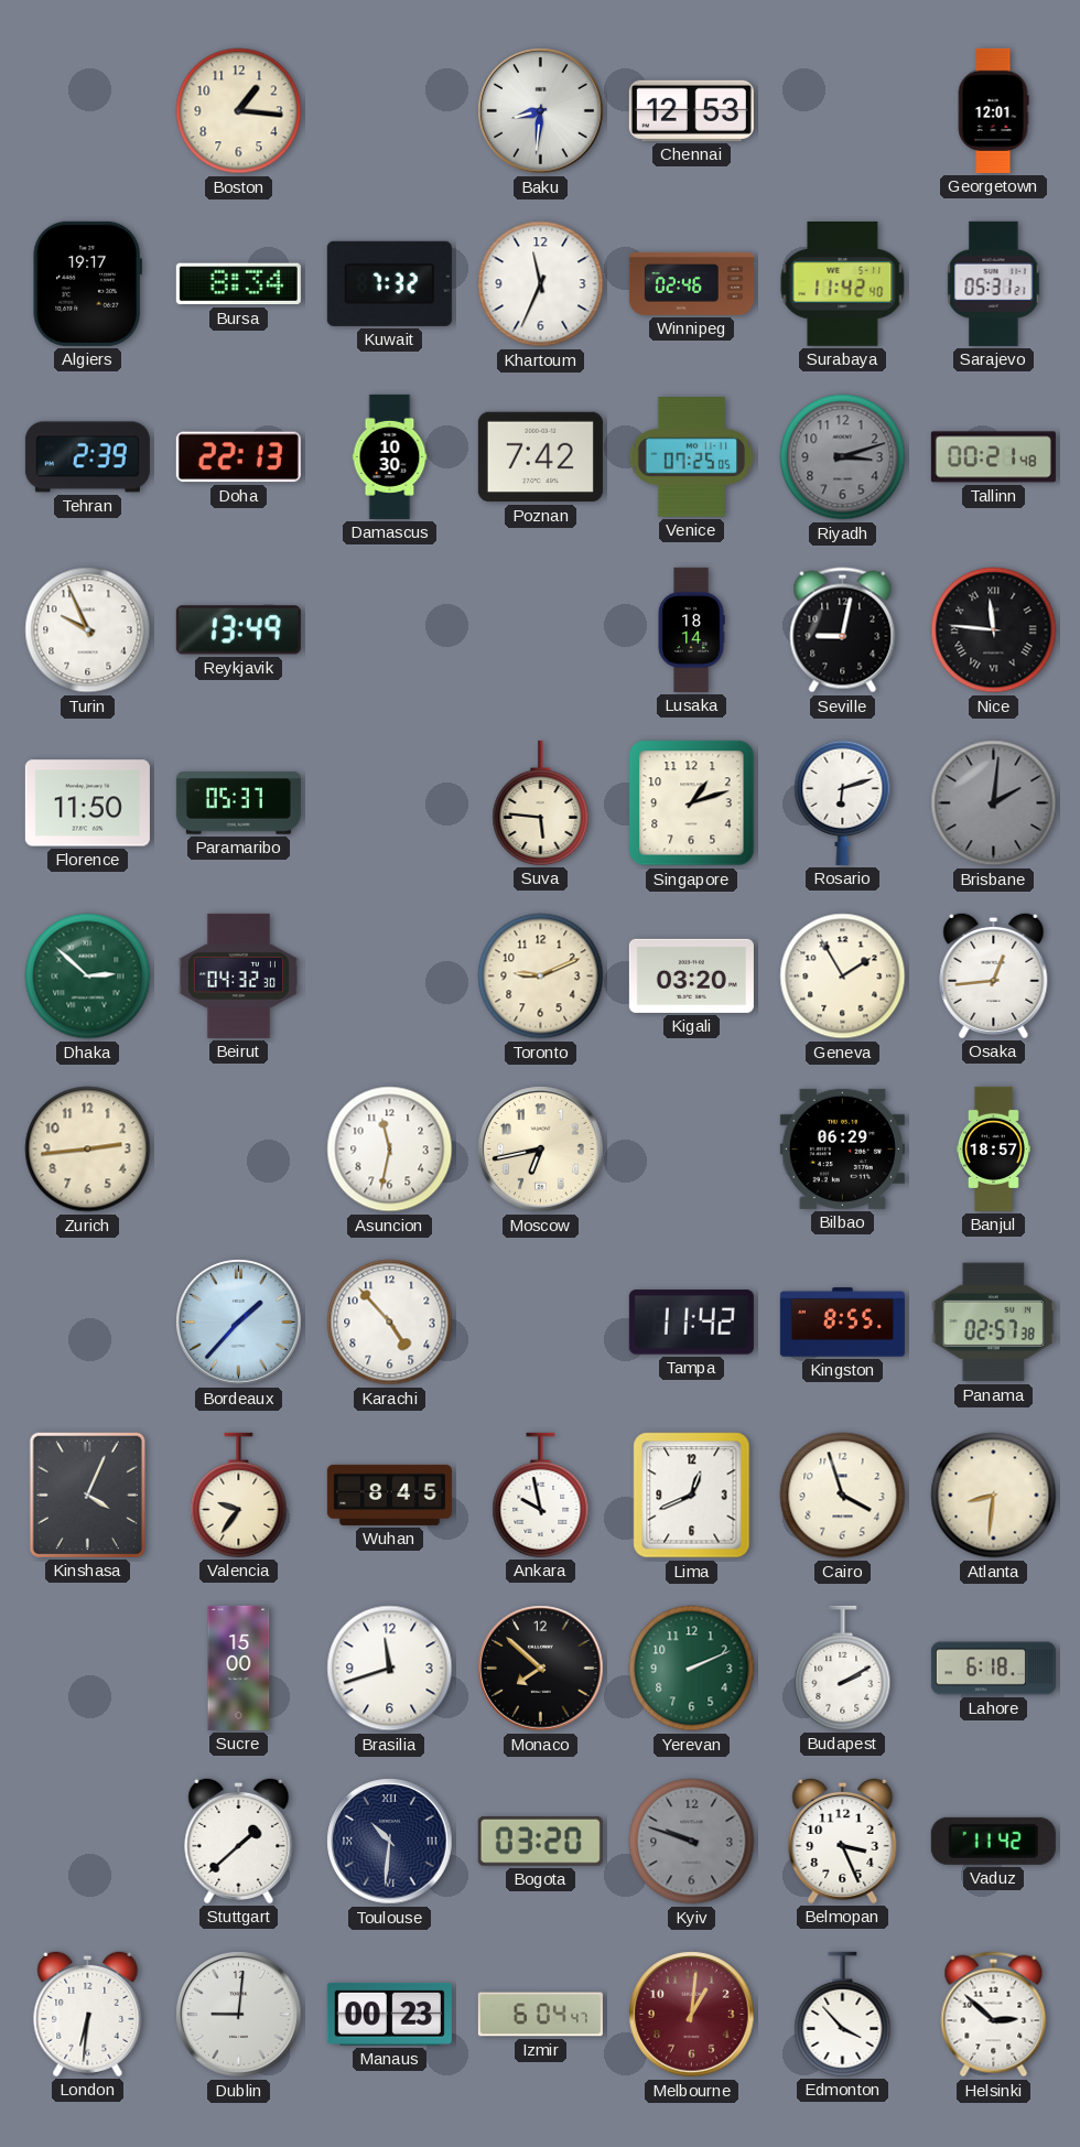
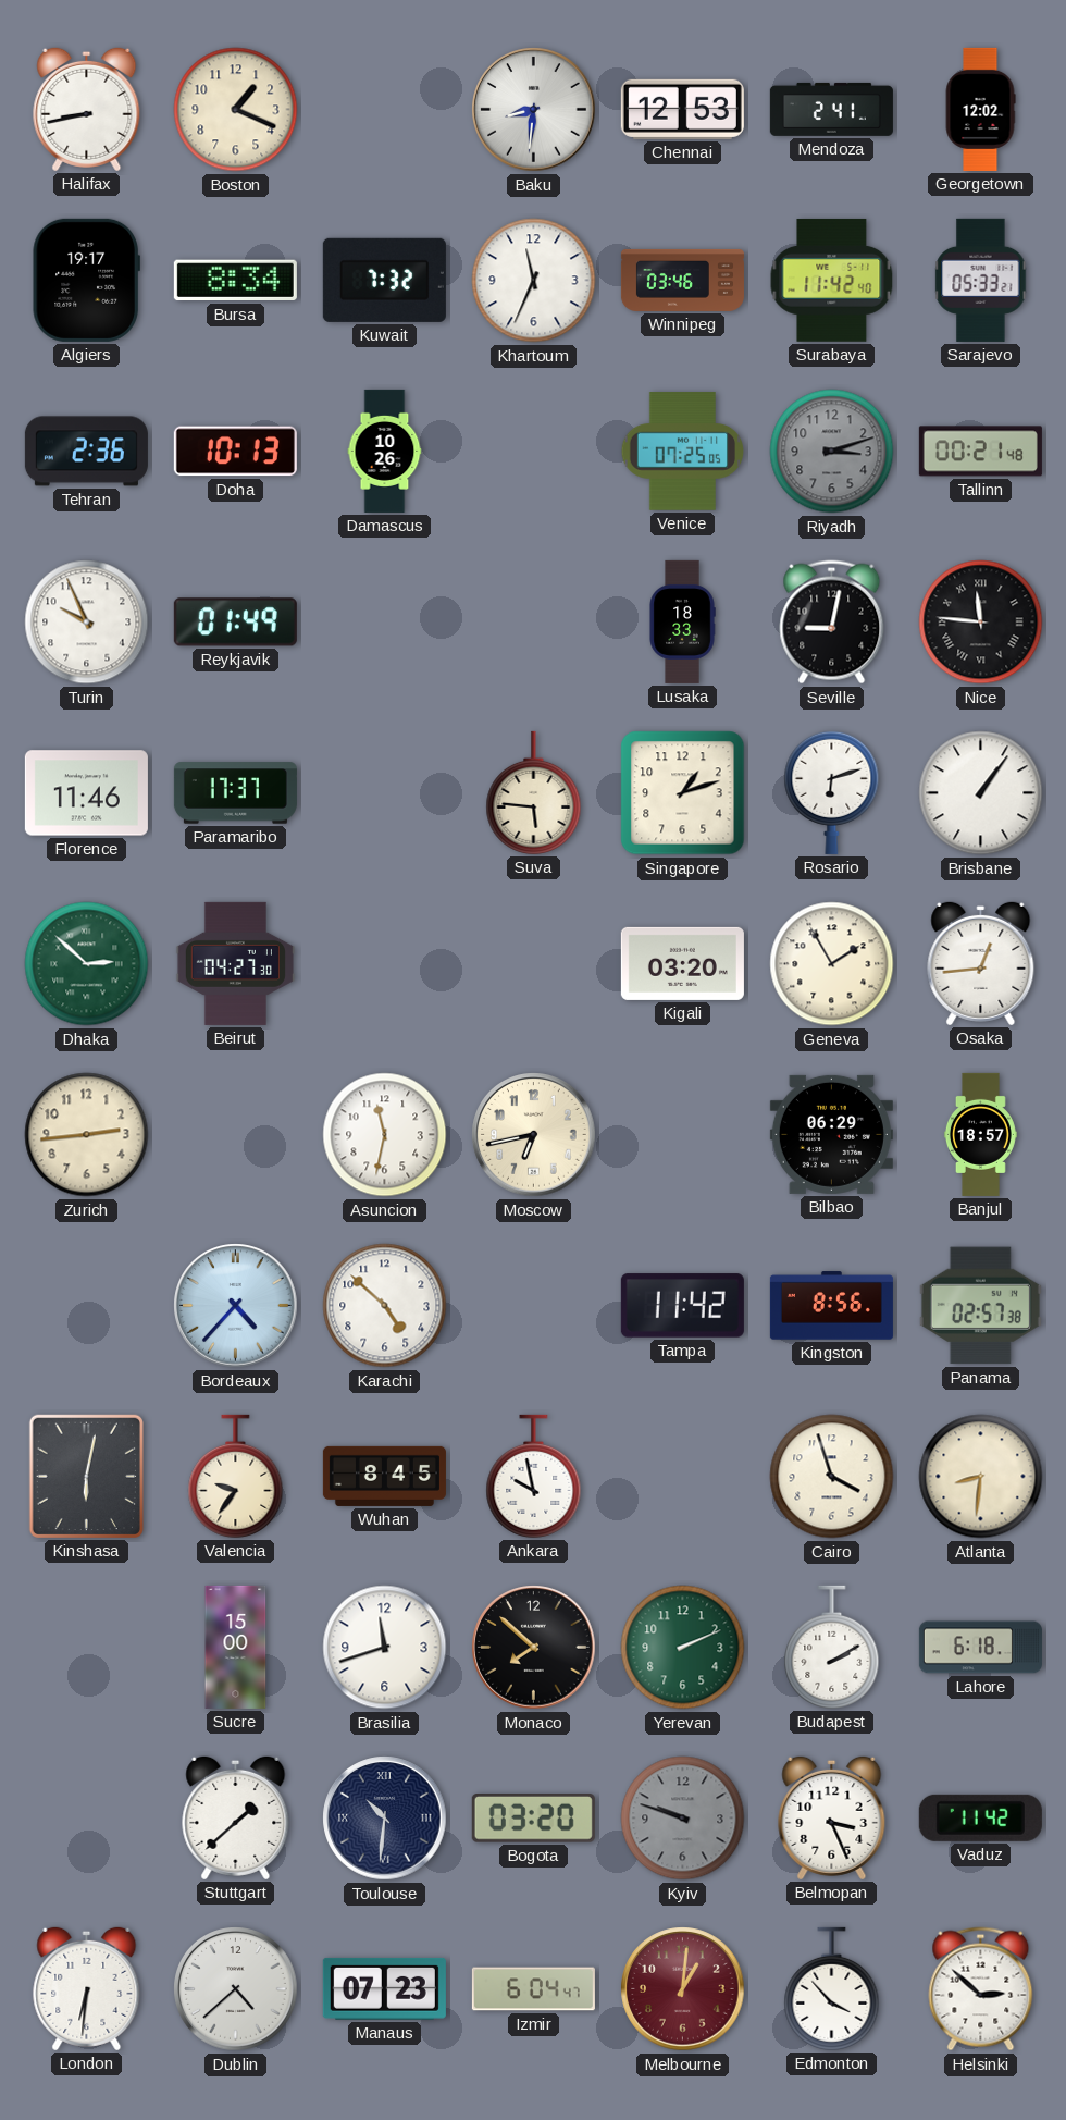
Halifax: none -> 8:43 (87, 109)
Boston: 1:16 -> 1:19 (236, 110)
Mendoza: none -> 2:41 (831, 109)
Georgetown: 12:01 -> 12:02 (980, 109)
Winnipeg: 02:46 -> 03:46 (682, 280)
Sarajevo: 05:31 -> 05:33 (981, 280)
Tehran: 2:39 -> 2:36 (86, 452)
Doha: 22:13 -> 10:13 (235, 452)
Damascus: 10:30 -> 10:26 (385, 451)
Poznan: 7:42 -> none (540, 457)
Reykjavik: 13:49 -> 01:49 (235, 623)
Lusaka: 18:14 -> 18:33 (682, 621)
Florence: 11:50 -> 11:46 (86, 793)
Paramaribo: 05:37 -> 17:37 (235, 793)
Brisbane: 2:01 -> 1:06 (981, 793)
Brisbane dial: grey -> white (981, 793)
Beirut: 04:32 -> 04:27 (235, 963)
Toronto: 9:11 -> none (541, 977)
Bordeaux: 1:37 -> 4:37 (236, 1306)
Karachi: 4:53 -> 4:52 (385, 1306)
Kingston: 8:55 -> 8:56 (831, 1306)
Kinshasa: 4:04 -> 6:02 (86, 1476)
Lima: 12:41 -> none (692, 1496)
Dublin: 9:01 -> 4:38 (236, 1989)
Manaus: 00:23 -> 07:23 (384, 1988)
